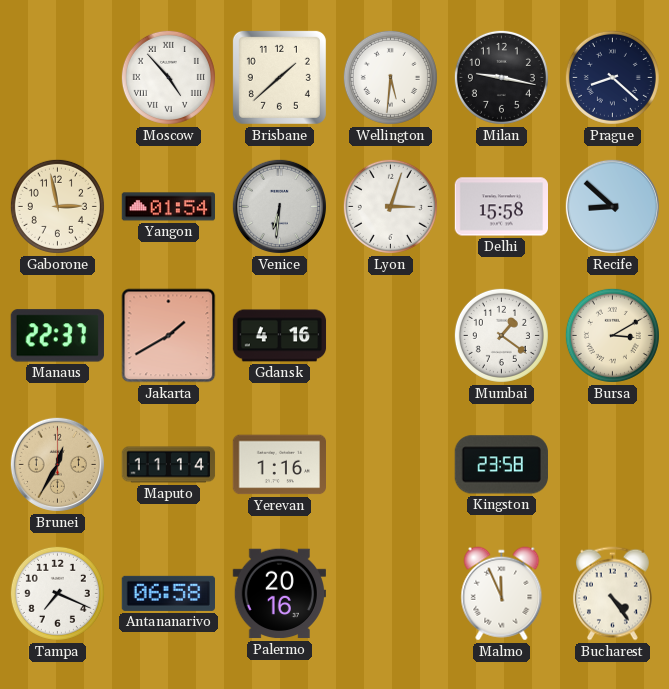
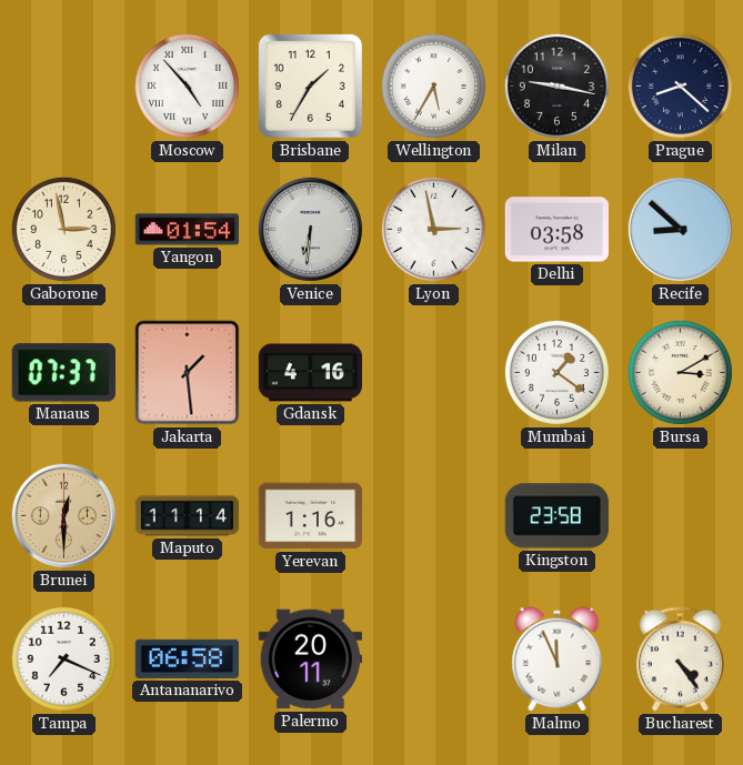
Brisbane: 1:38 -> 1:35 (310, 85)
Wellington: 5:31 -> 5:35 (433, 85)
Lyon: 3:03 -> 2:58 (433, 229)
Delhi: 15:58 -> 03:58 (556, 230)
Manaus: 22:37 -> 07:37 (63, 373)
Jakarta: 1:40 -> 1:29 (188, 373)
Brunei: 12:35 -> 12:30 (63, 515)
Palermo: 20:16 -> 20:11 (310, 660)
